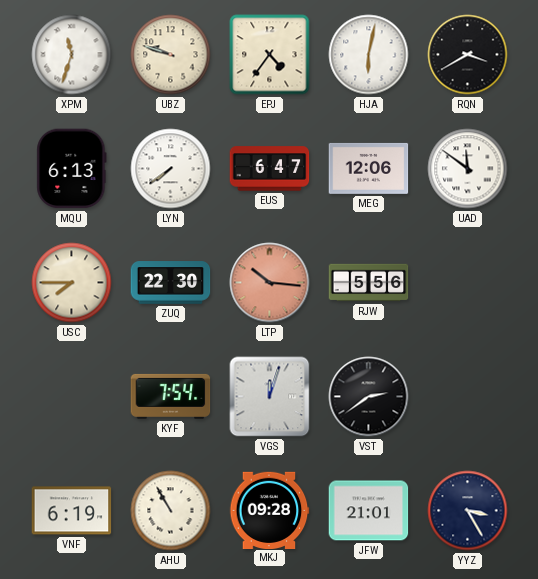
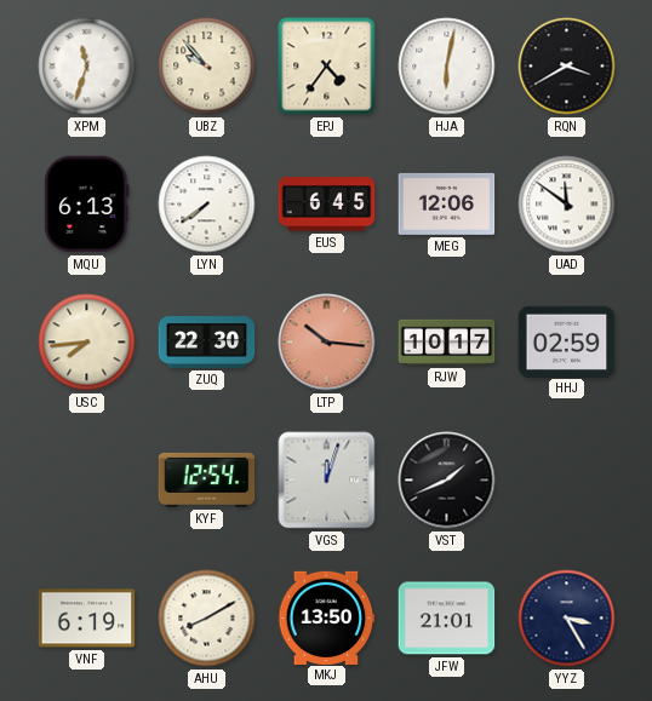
UBZ: 9:48 -> 9:53 (207, 67)
EUS: 6:47 -> 6:45 (327, 205)
USC: 7:45 -> 7:44 (87, 343)
RJW: 5:56 -> 10:17 (447, 343)
HHJ: none -> 02:59 (567, 341)
KYF: 7:54 -> 12:54 (207, 479)
VST: 2:39 -> 1:41 (447, 481)
AHU: 10:55 -> 8:10 (207, 619)
MKJ: 09:28 -> 13:50 (326, 617)
